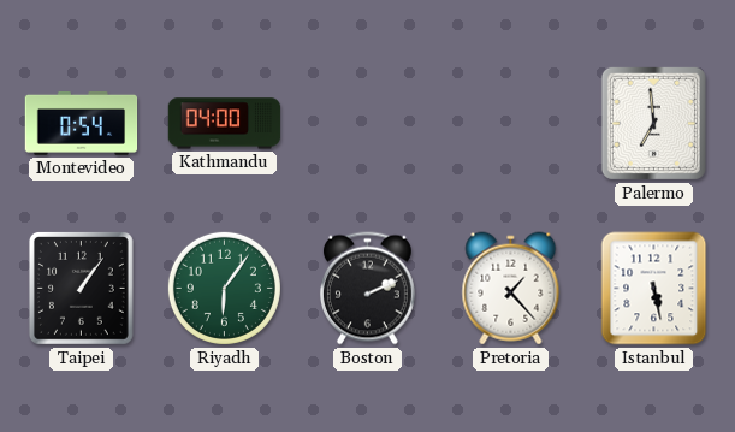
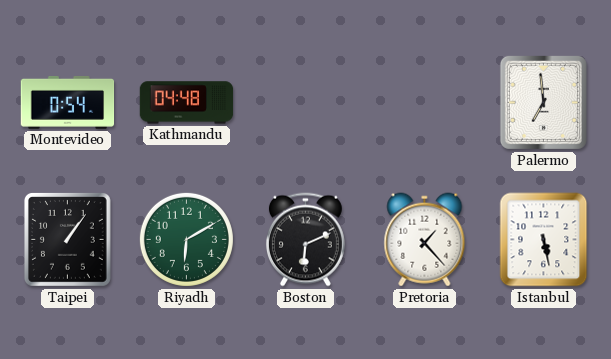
Kathmandu: 04:00 -> 04:48 (187, 103)
Riyadh: 6:06 -> 6:10 (186, 239)
Boston: 2:11 -> 6:11 (305, 240)
